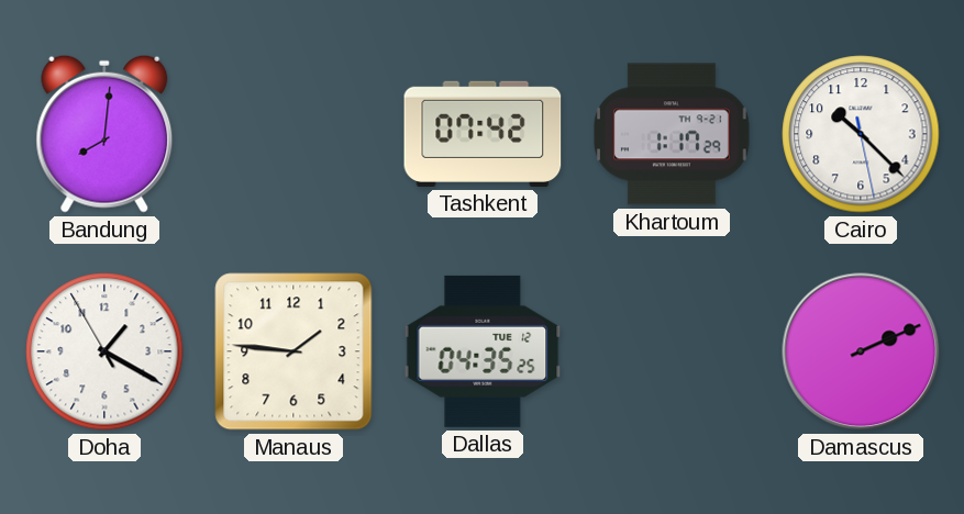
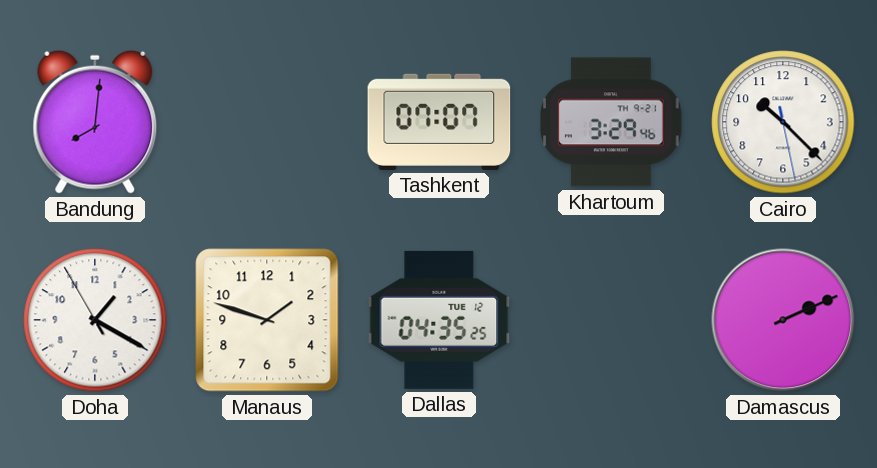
Tashkent: 07:42 -> 07:07 (439, 122)
Khartoum: 1:17 -> 3:29 (612, 122)
Manaus: 1:46 -> 1:48 (267, 320)
